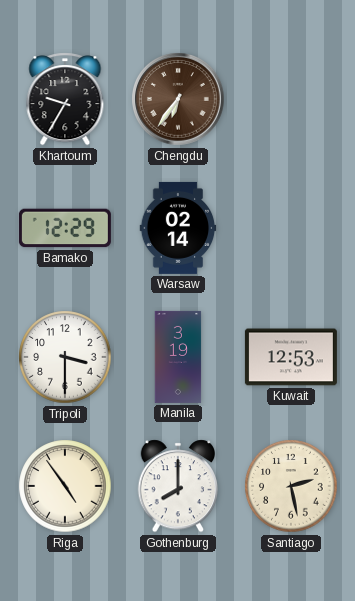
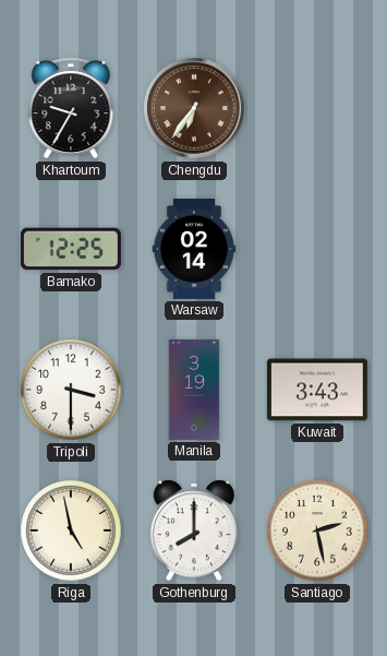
Bamako: 12:29 -> 12:25 (71, 249)
Kuwait: 12:53 -> 3:43 (317, 390)
Riga: 4:54 -> 4:58 (71, 530)
